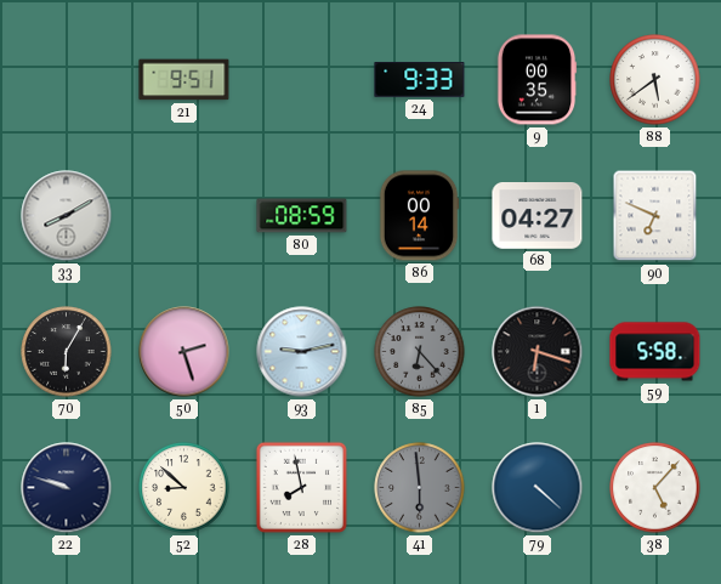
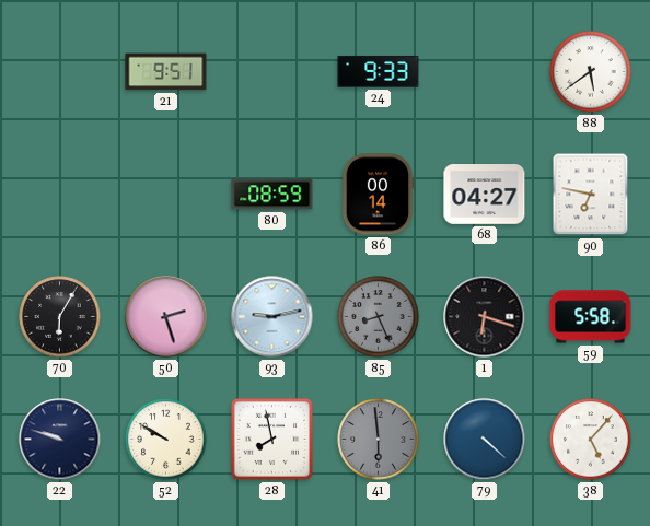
9: 00:35 -> none (537, 80)
33: 8:10 -> none (67, 216)
90: 6:49 -> 6:47 (591, 195)
85: 6:23 -> 8:26 (379, 317)
52: 8:52 -> 9:50 (166, 440)
